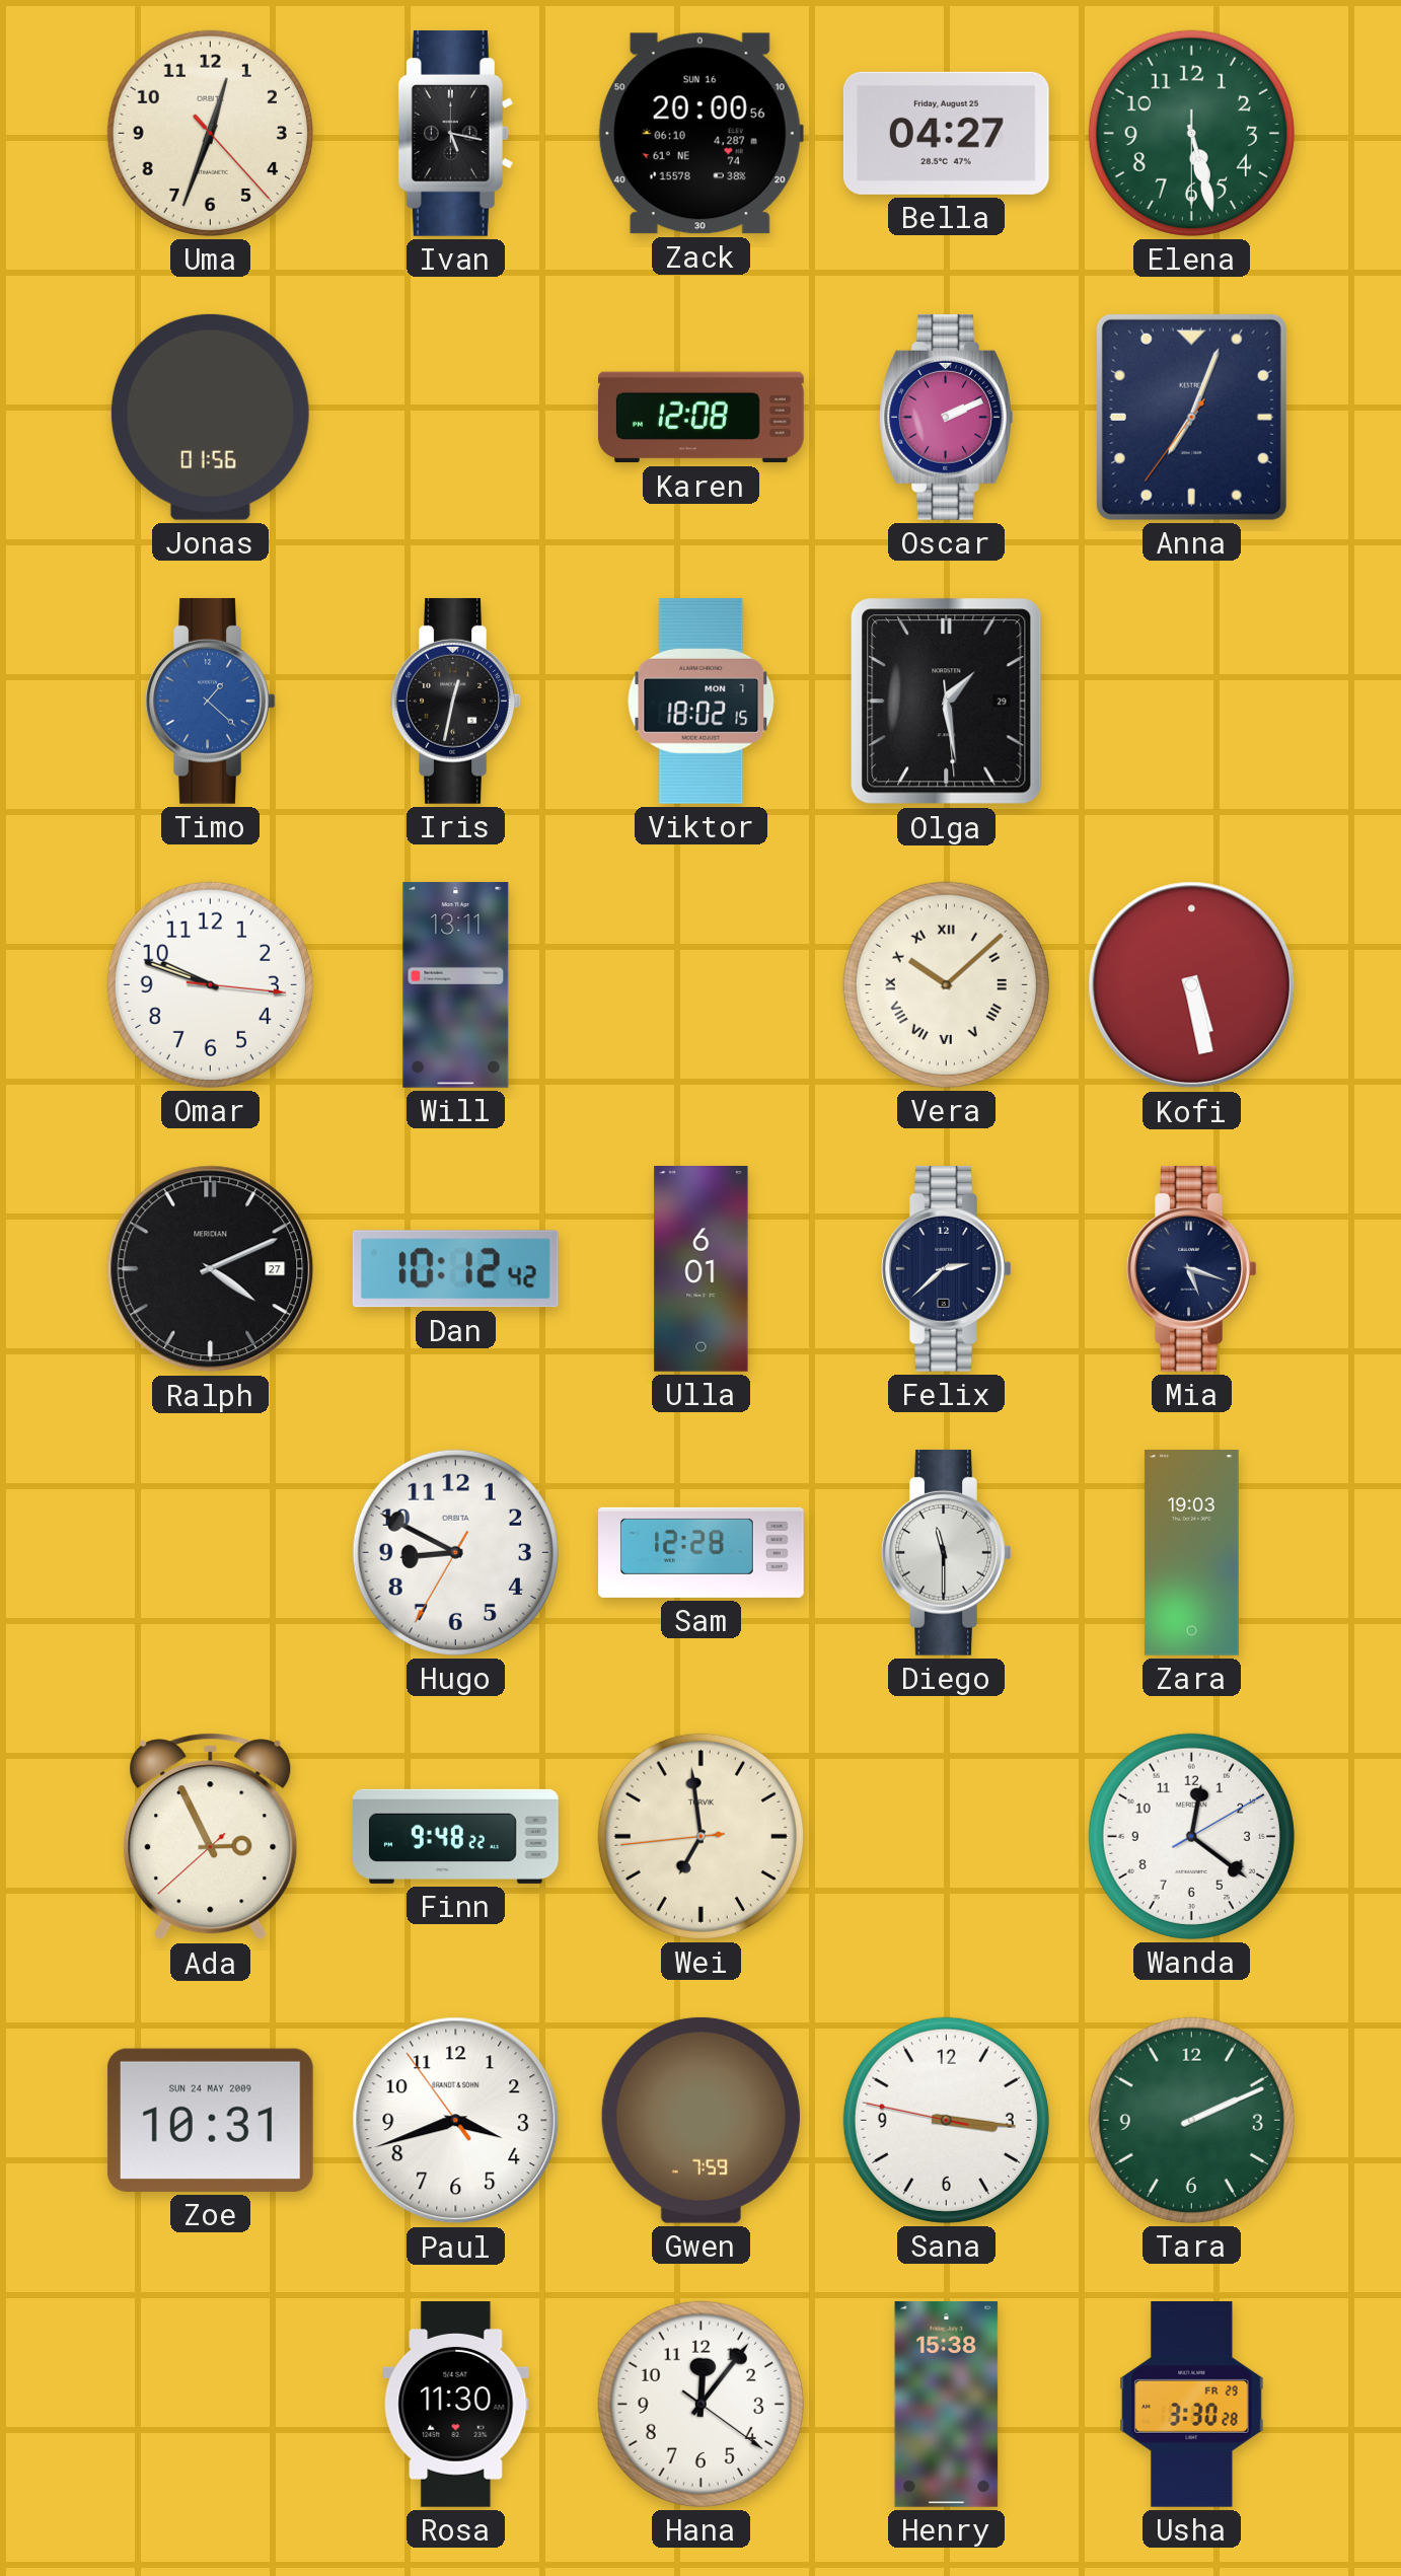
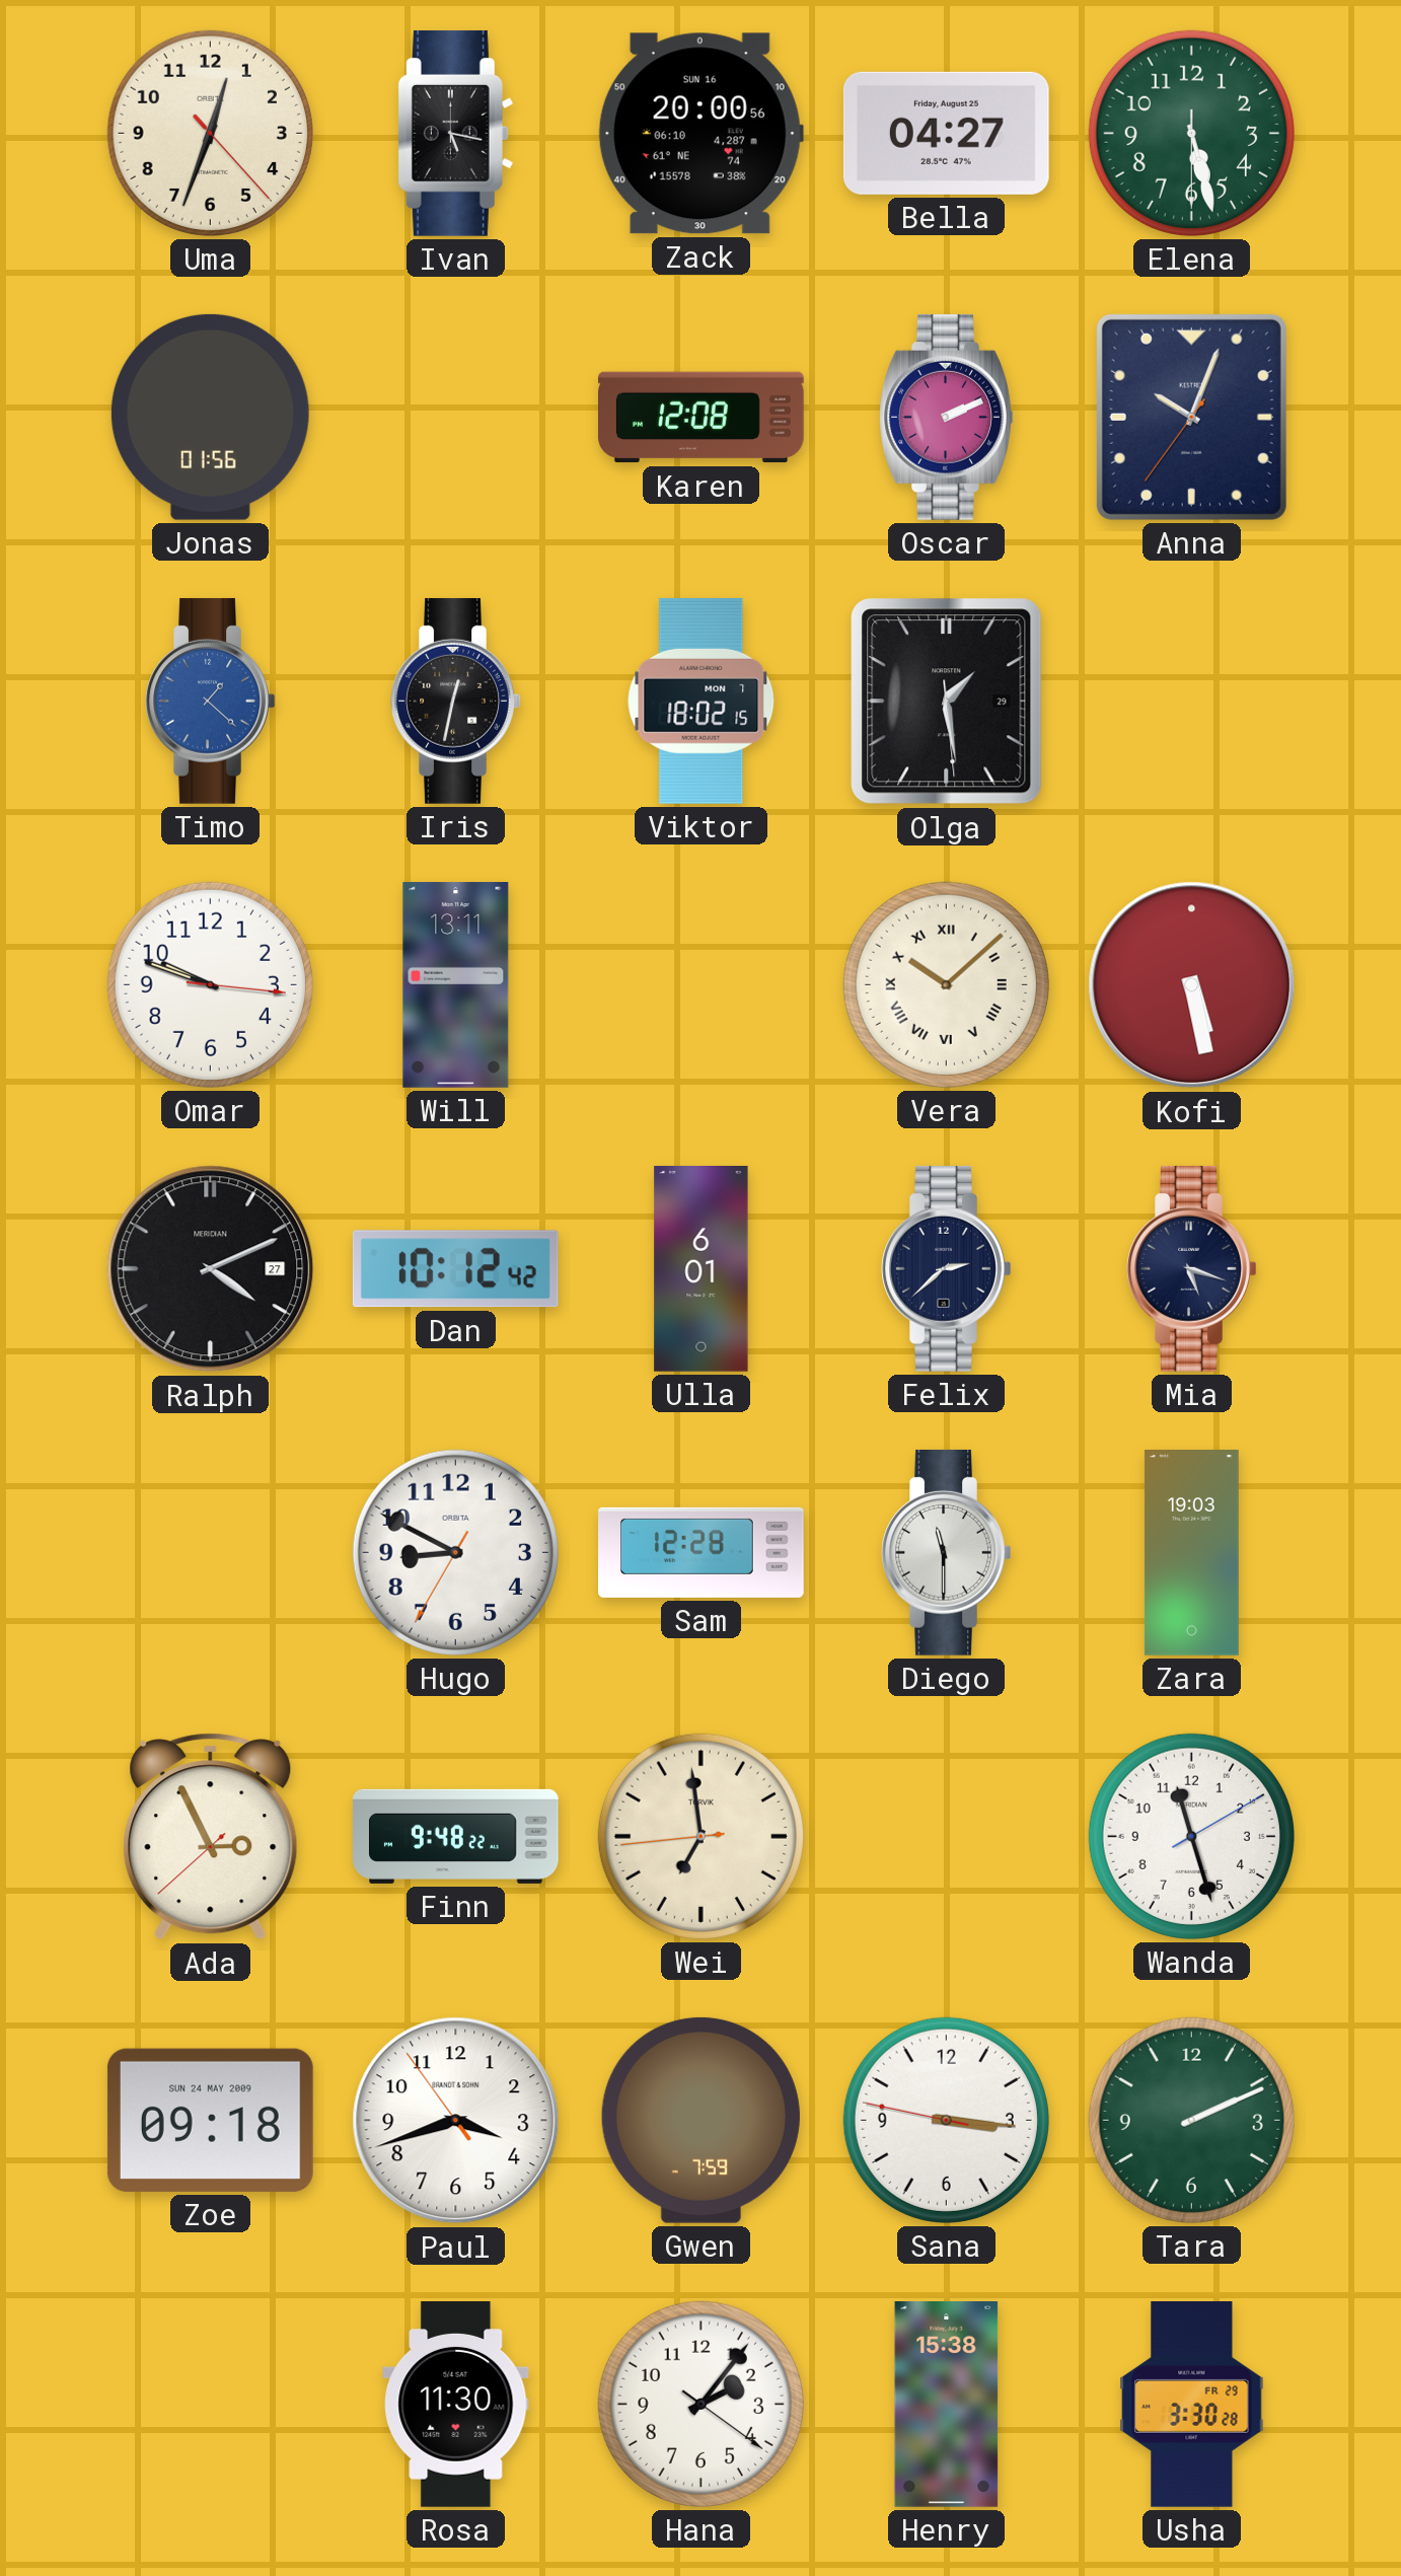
Anna: 7:03 -> 10:03 (1191, 417)
Wanda: 12:21 -> 11:27 (1191, 1836)
Zoe: 10:31 -> 09:18 (210, 2120)
Hana: 12:06 -> 2:06 (700, 2404)
